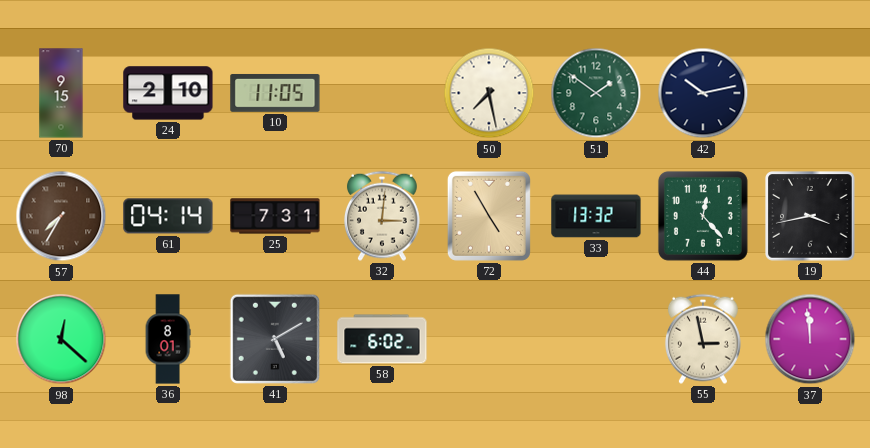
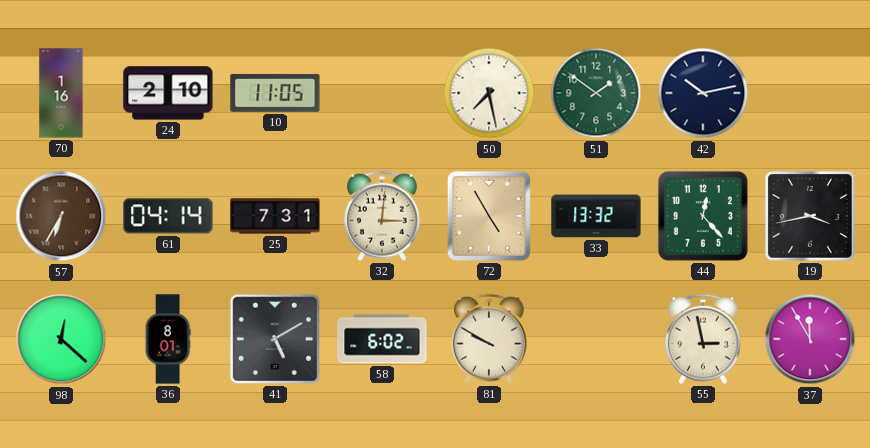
70: 9:15 -> 1:16 (61, 93)
57: 7:35 -> 6:35 (61, 216)
81: none -> 9:50 (489, 339)
37: 11:59 -> 11:55 (810, 339)
